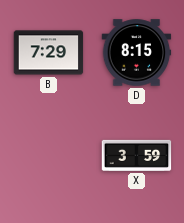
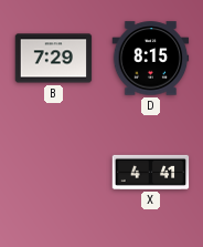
X: 3:59 -> 4:41 (151, 172)
